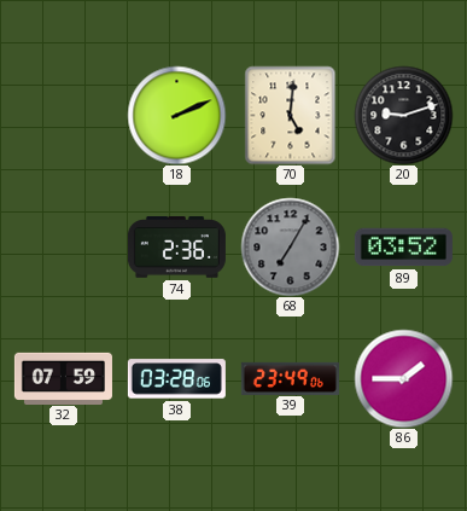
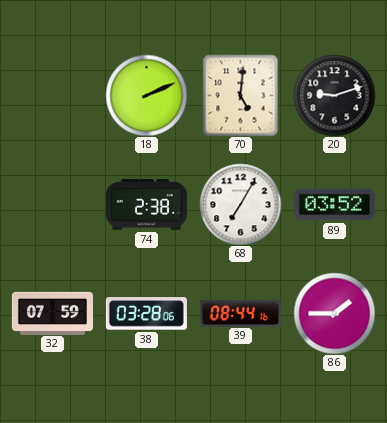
74: 2:36 -> 2:38 (146, 205)
68 dial: grey -> white (240, 204)
39: 23:49 -> 08:44 (240, 313)
